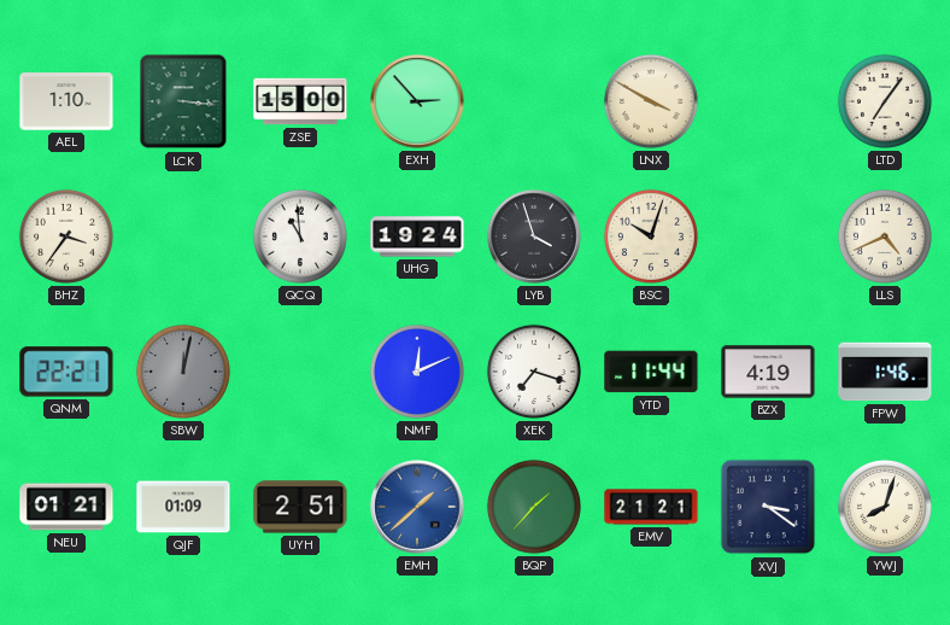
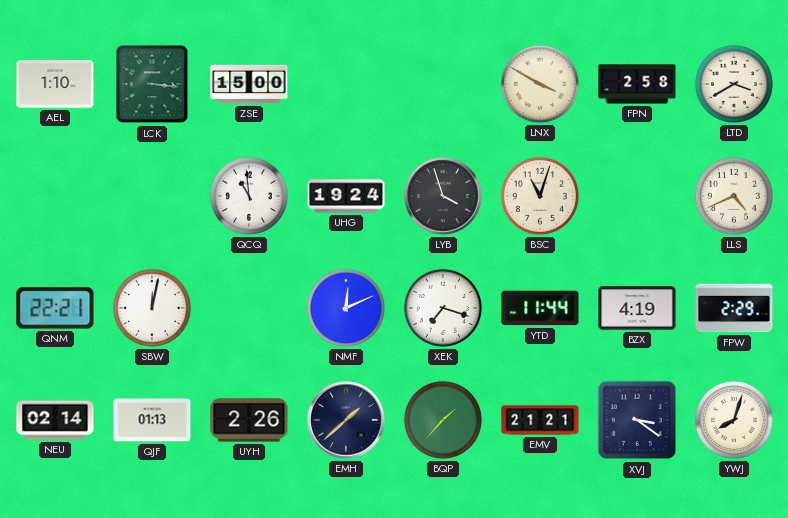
EXH: 2:53 -> none (417, 101)
FPN: none -> 2:58 (637, 84)
LTD: 7:06 -> 3:40 (734, 84)
BHZ: 3:36 -> none (66, 236)
BSC: 10:03 -> 11:03 (540, 196)
SBW dial: grey -> white (152, 308)
FPW: 1:46 -> 2:29 (734, 308)
NEU: 01:21 -> 02:14 (55, 420)
QJF: 01:09 -> 01:13 (152, 420)
UYH: 2:51 -> 2:26 (249, 420)
EMH dial: blue -> navy (346, 420)
